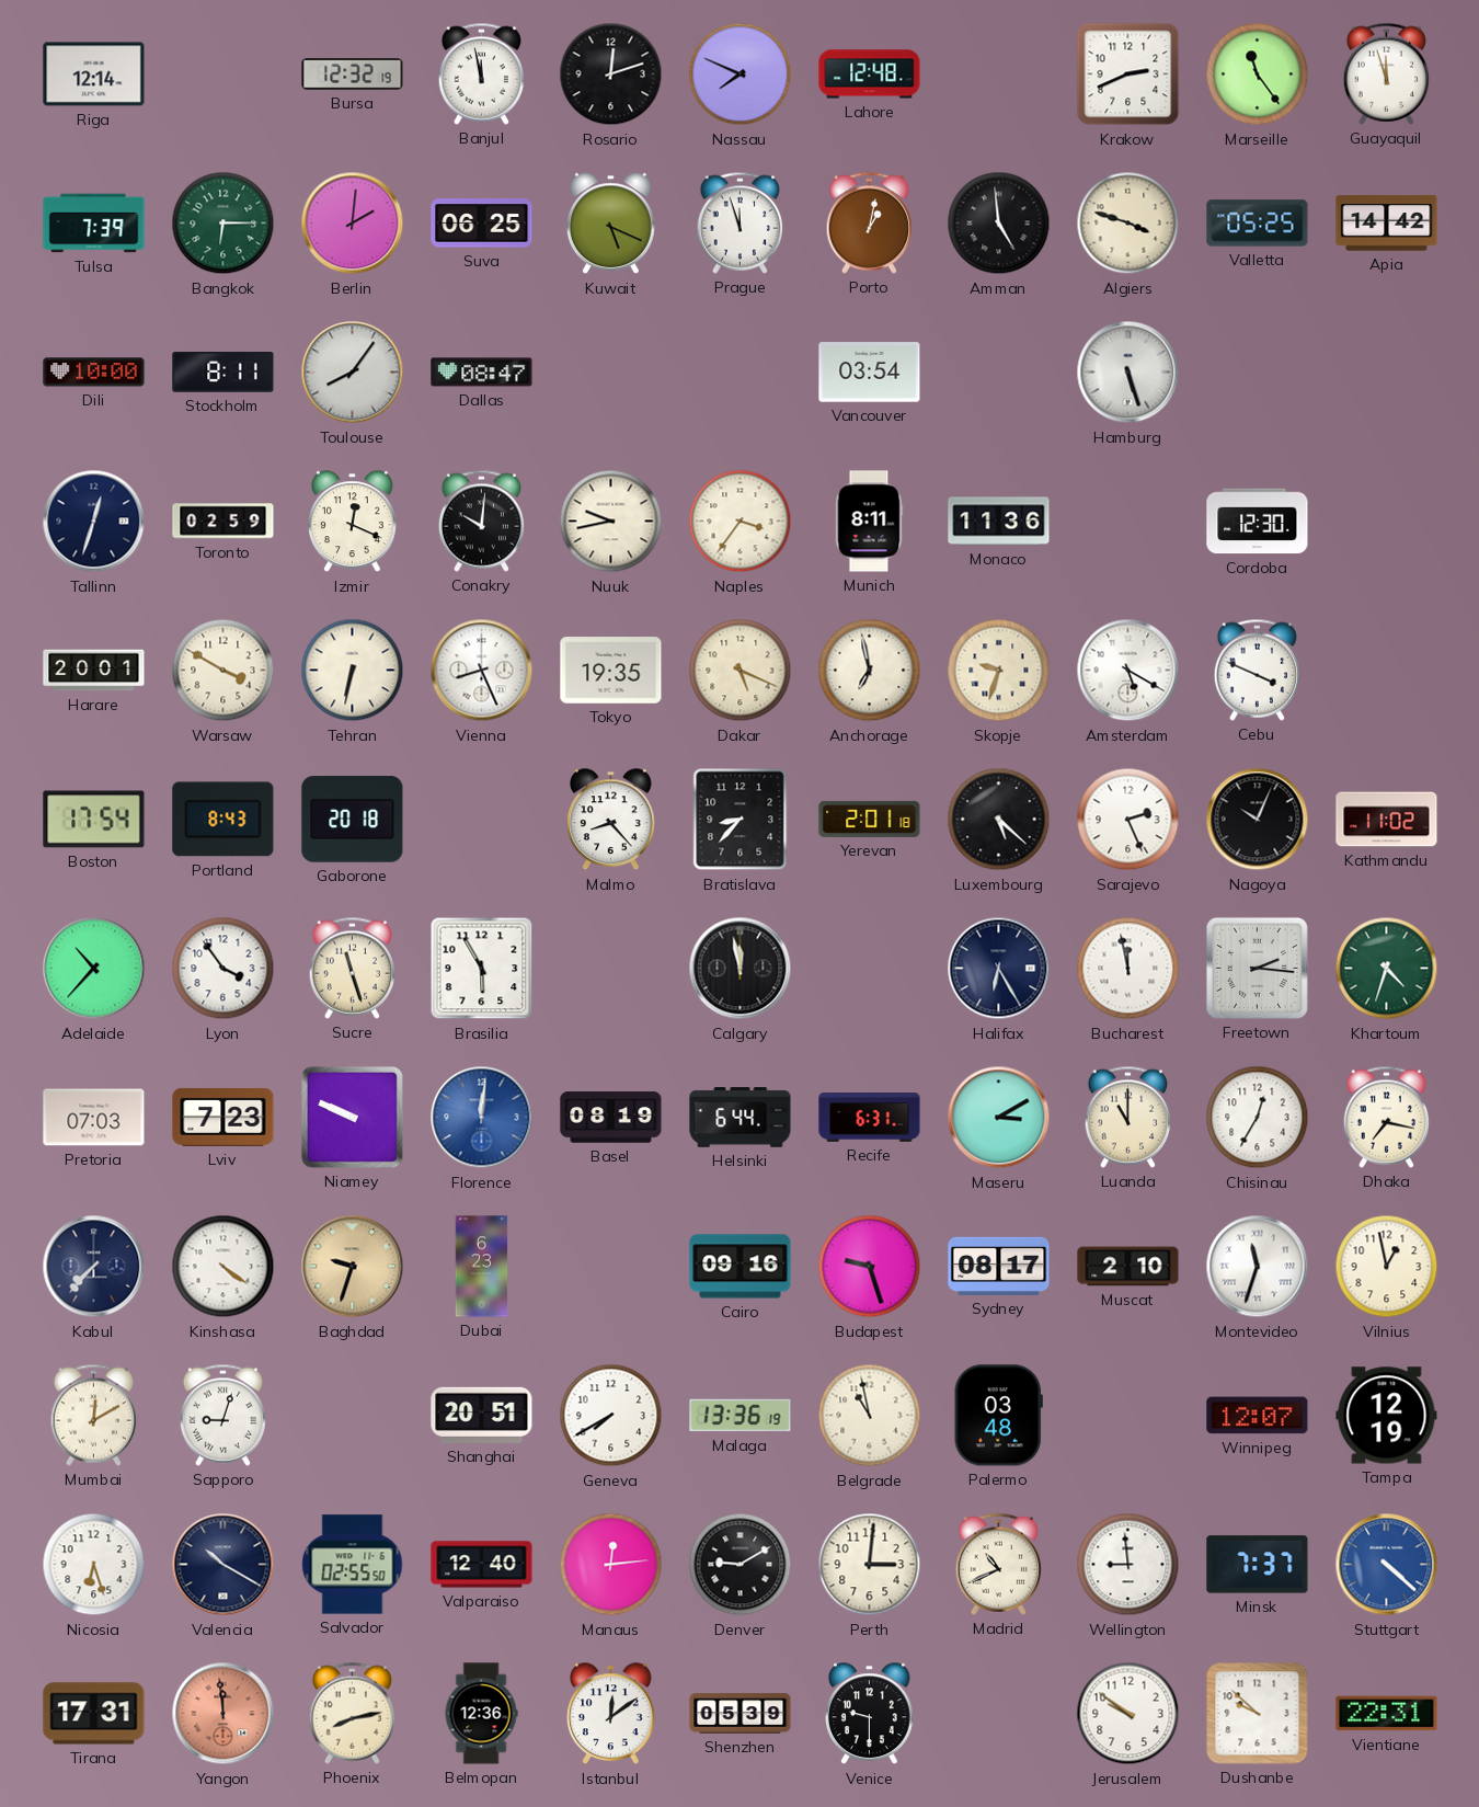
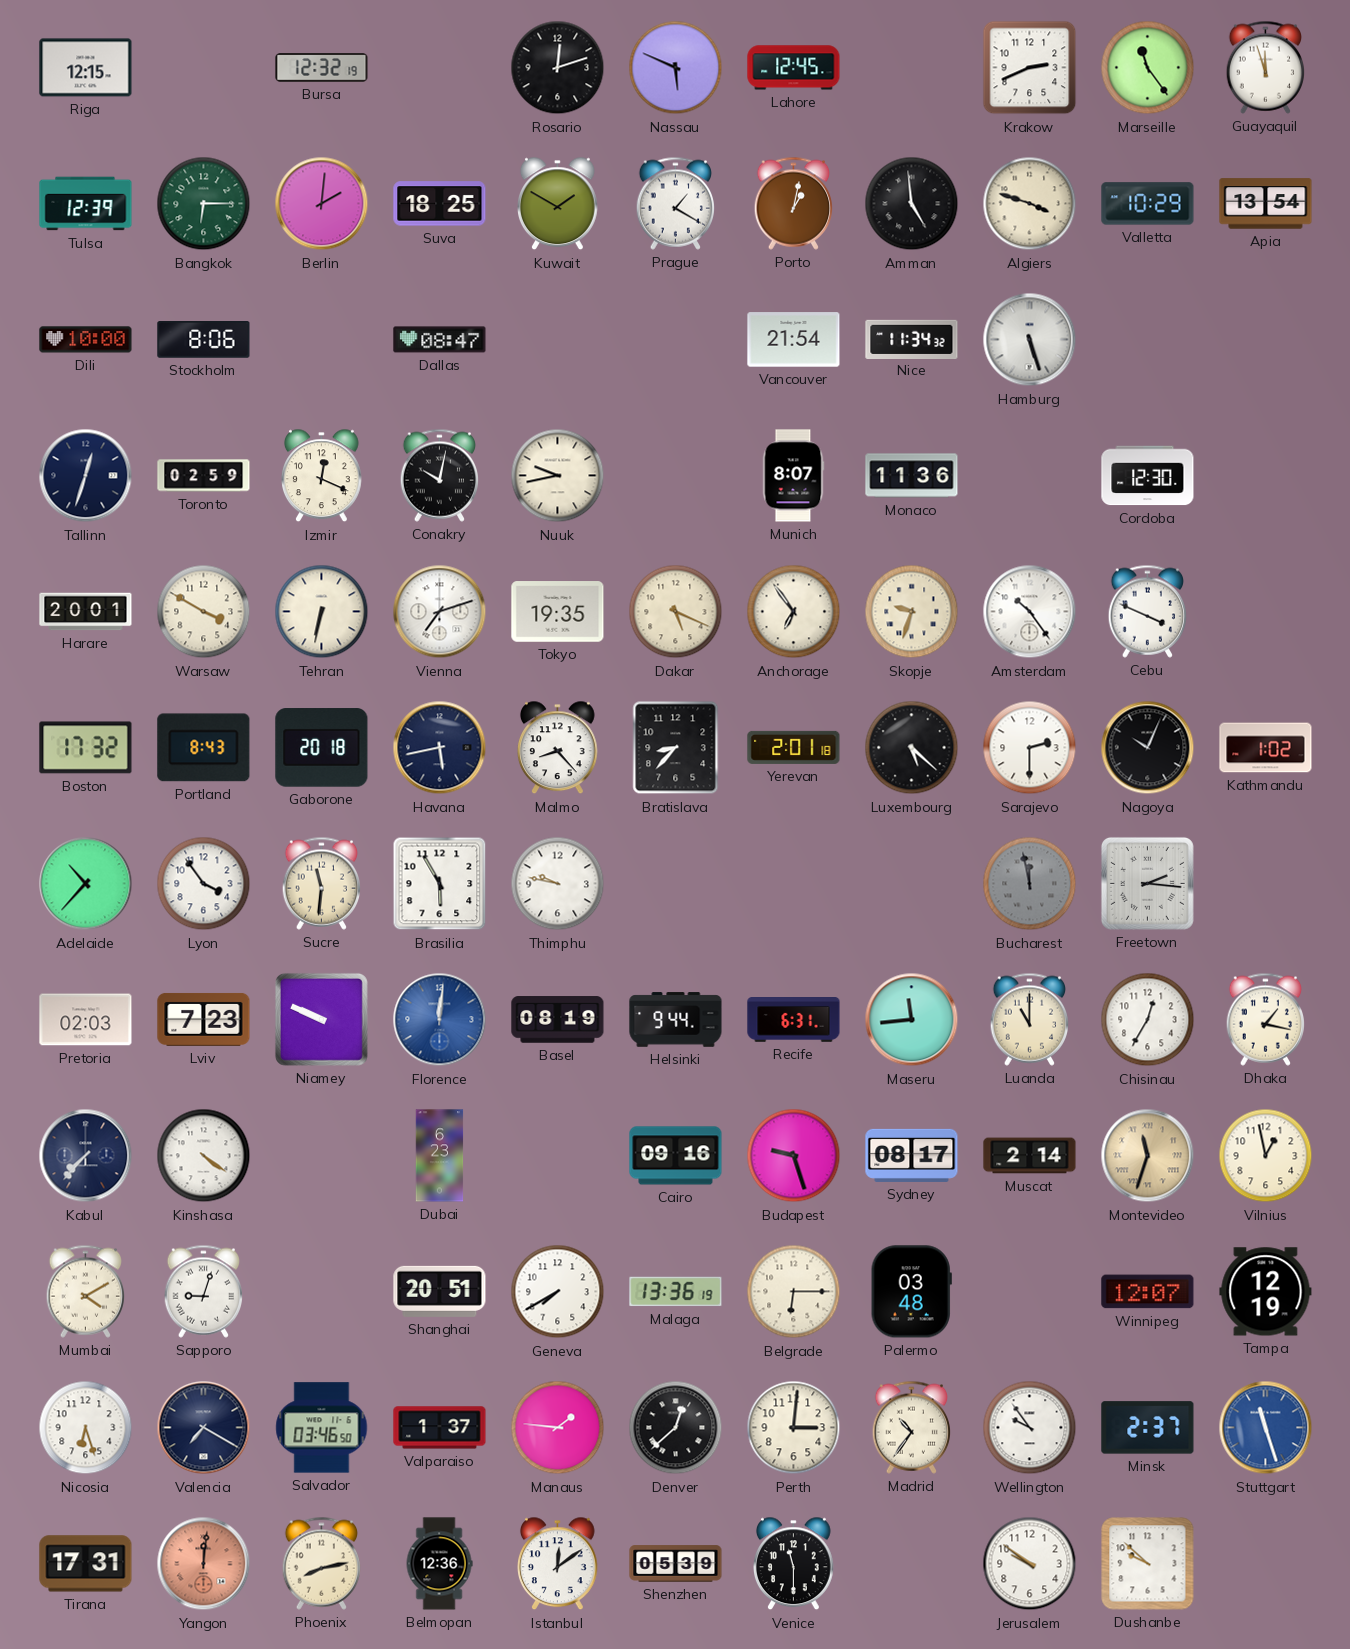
Riga: 12:14 -> 12:15 (86, 68)
Banjul: 11:58 -> none (482, 73)
Nassau: 7:49 -> 5:49 (676, 68)
Lahore: 12:48 -> 12:45 (794, 68)
Tulsa: 7:39 -> 12:39 (86, 204)
Suva: 06:25 -> 18:25 (440, 204)
Kuwait: 5:19 -> 1:50 (558, 204)
Prague: 11:57 -> 1:20 (676, 203)
Valletta: 05:25 -> 10:29 (1148, 204)
Apia: 14:42 -> 13:54 (1266, 204)
Stockholm: 8:11 -> 8:06 (204, 340)
Toulouse: 8:06 -> none (353, 373)
Vancouver: 03:54 -> 21:54 (794, 340)
Nice: none -> 11:34 (912, 339)
Conakry: 10:01 -> 10:02 (440, 475)
Naples: 3:36 -> none (741, 522)
Munich: 8:11 -> 8:07 (793, 476)
Vienna: 8:26 -> 7:12 (440, 612)
Anchorage: 6:58 -> 6:54 (794, 612)
Amsterdam: 5:20 -> 10:24 (1030, 612)
Boston: 17:54 -> 17:32 (86, 748)
Havana: none -> 5:43 (440, 748)
Sarajevo: 2:26 -> 2:30 (1030, 748)
Kathmandu: 11:02 -> 1:02 (1266, 748)
Sucre: 11:27 -> 11:31 (322, 883)
Thimphu: none -> 9:47 (558, 884)
Calgary: 11:58 -> none (741, 969)
Halifax: 6:25 -> none (999, 969)
Bucharest dial: white -> grey (1030, 884)
Khartoum: 4:33 -> none (1387, 969)
Pretoria: 07:03 -> 02:03 (86, 1020)
Helsinki: 6:44 -> 9:44 (676, 1020)
Maseru: 3:10 -> 11:44 (912, 1020)
Dhaka: 7:17 -> 1:17 (1266, 1019)
Baghdad: 9:33 -> none (353, 1267)
Muscat: 2:10 -> 2:14 (1030, 1156)
Montevideo dial: white -> champagne (1148, 1156)
Mumbai: 12:10 -> 4:10 (86, 1291)
Belgrade: 10:58 -> 6:15 (794, 1292)
Valencia: 10:20 -> 7:20 (204, 1428)
Salvador: 02:55 -> 03:46 (322, 1428)
Valparaiso: 12:40 -> 1:37 (440, 1428)
Manaus: 12:14 -> 1:46 (558, 1428)
Denver: 9:10 -> 12:38 (676, 1428)
Madrid: 10:41 -> 10:36 (912, 1427)
Wellington: 8:59 -> 9:54 (1030, 1428)
Minsk: 7:37 -> 2:37 (1148, 1428)
Stuttgart: 4:22 -> 11:27 (1266, 1428)
Yangon: 11:59 -> 12:01 (204, 1564)
Venice: 9:30 -> 11:30 (794, 1564)
Vientiane: 22:31 -> none (1387, 1714)
